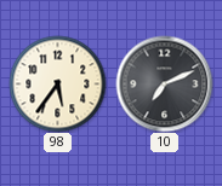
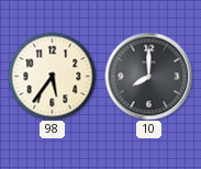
10: 7:11 -> 8:00 (148, 76)
